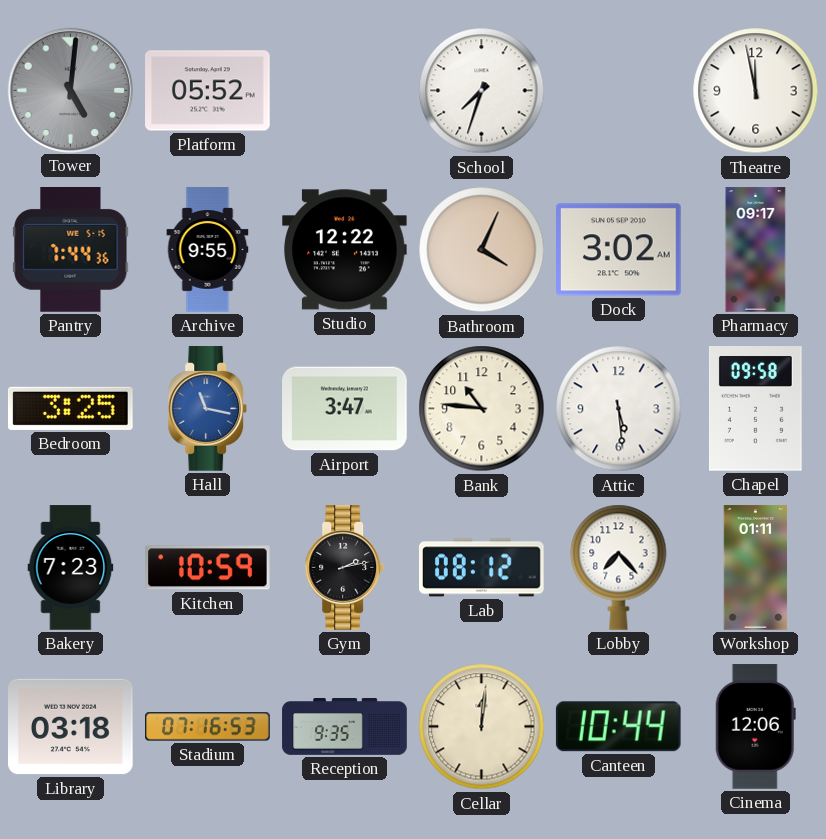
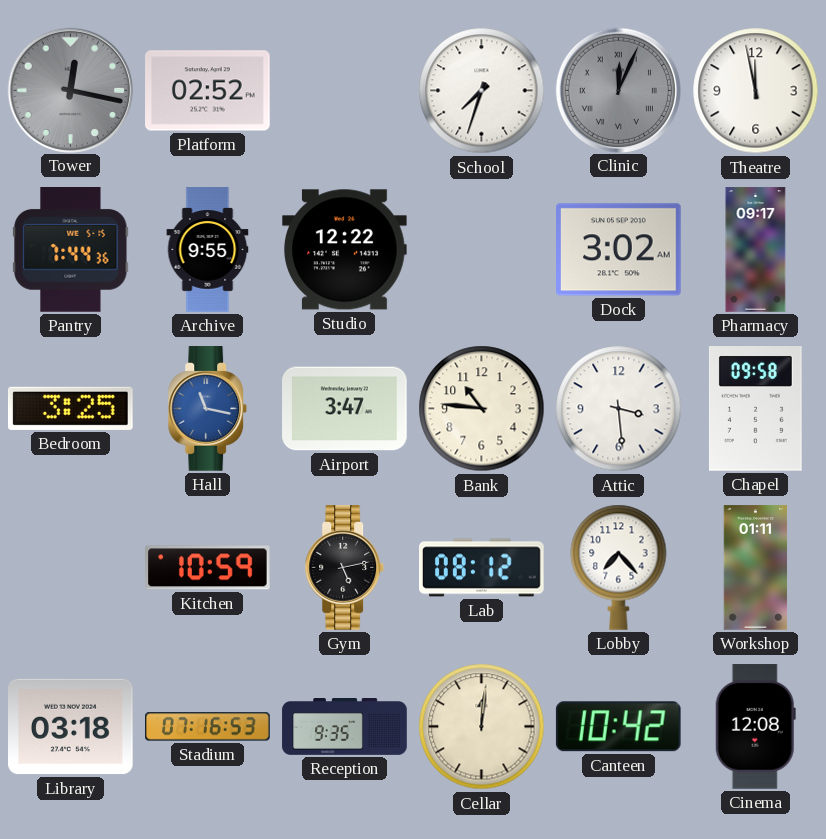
Tower: 5:01 -> 12:17 (70, 90)
Platform: 05:52 -> 02:52 (208, 91)
Clinic: none -> 12:04 (618, 90)
Bathroom: 4:04 -> none (482, 250)
Attic: 5:29 -> 3:29 (619, 409)
Bakery: 7:23 -> none (71, 568)
Gym: 2:13 -> 5:13 (345, 568)
Canteen: 10:44 -> 10:42 (618, 727)
Cinema: 12:06 -> 12:08 (755, 727)
